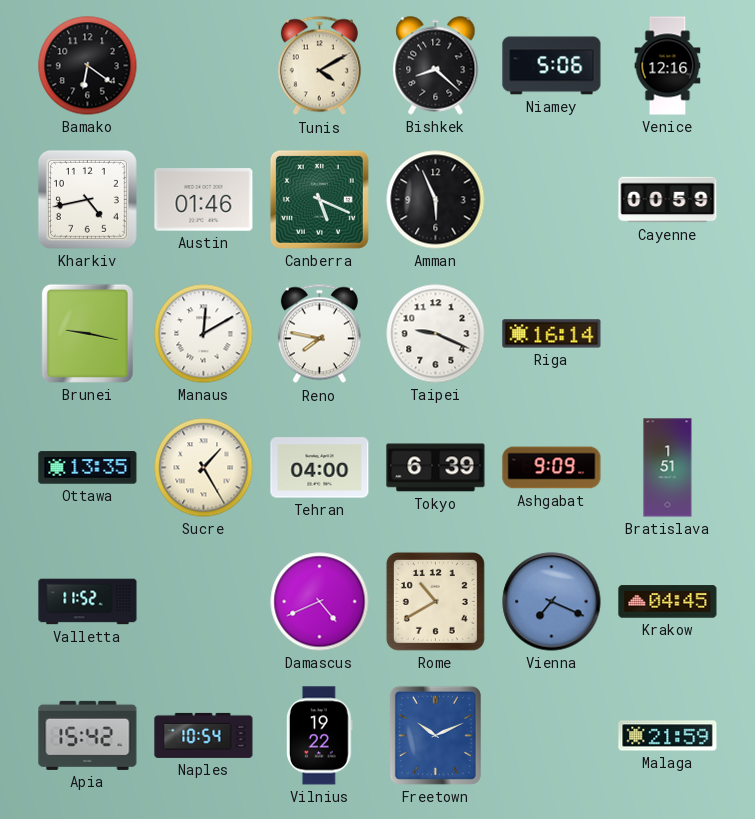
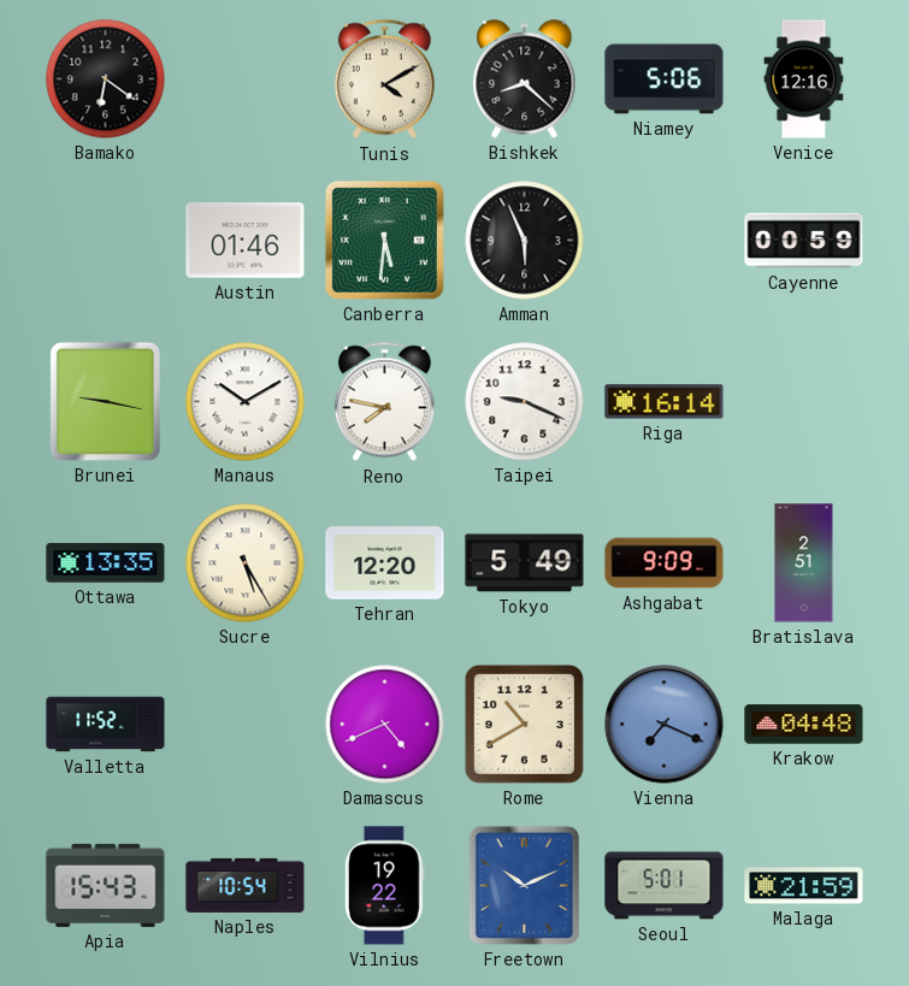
Kharkiv: 4:43 -> none (87, 199)
Canberra: 5:19 -> 5:31 (384, 240)
Manaus: 12:10 -> 10:10 (246, 402)
Sucre: 1:25 -> 5:25 (246, 563)
Tehran: 04:00 -> 12:20 (385, 563)
Tokyo: 6:39 -> 5:49 (525, 563)
Bratislava: 1:51 -> 2:51 (804, 563)
Krakow: 04:45 -> 04:48 (804, 725)
Apia: 15:42 -> 15:43 (106, 885)
Seoul: none -> 5:01 (665, 886)
